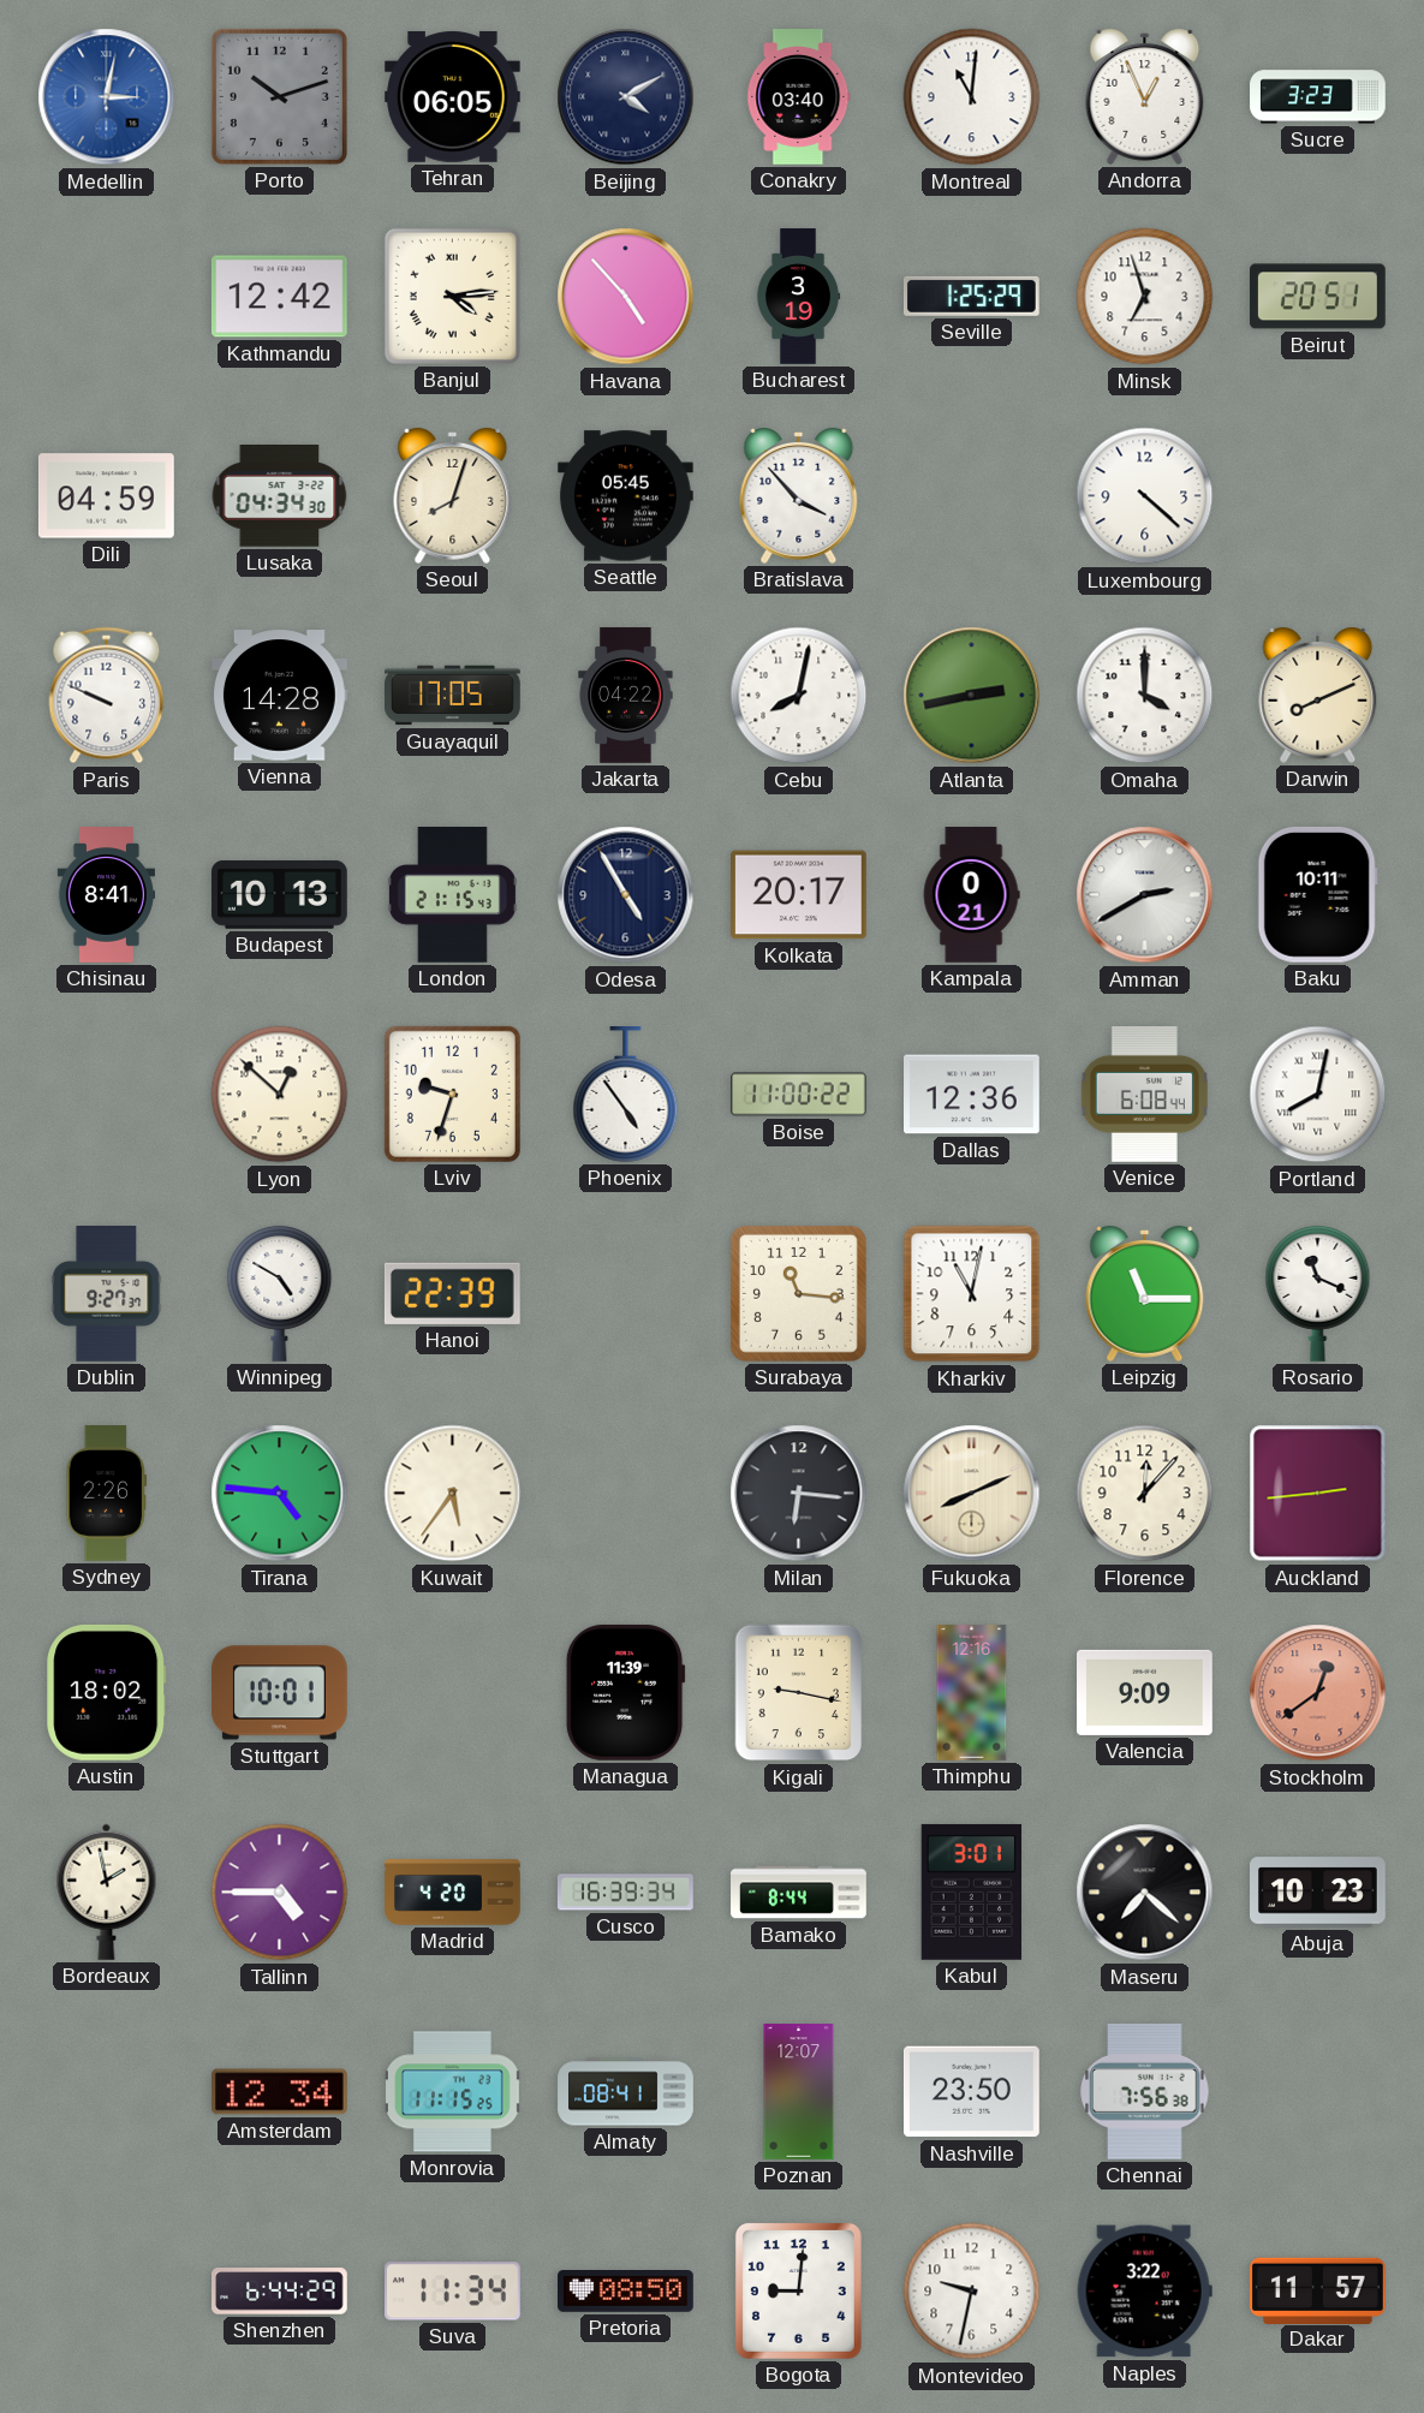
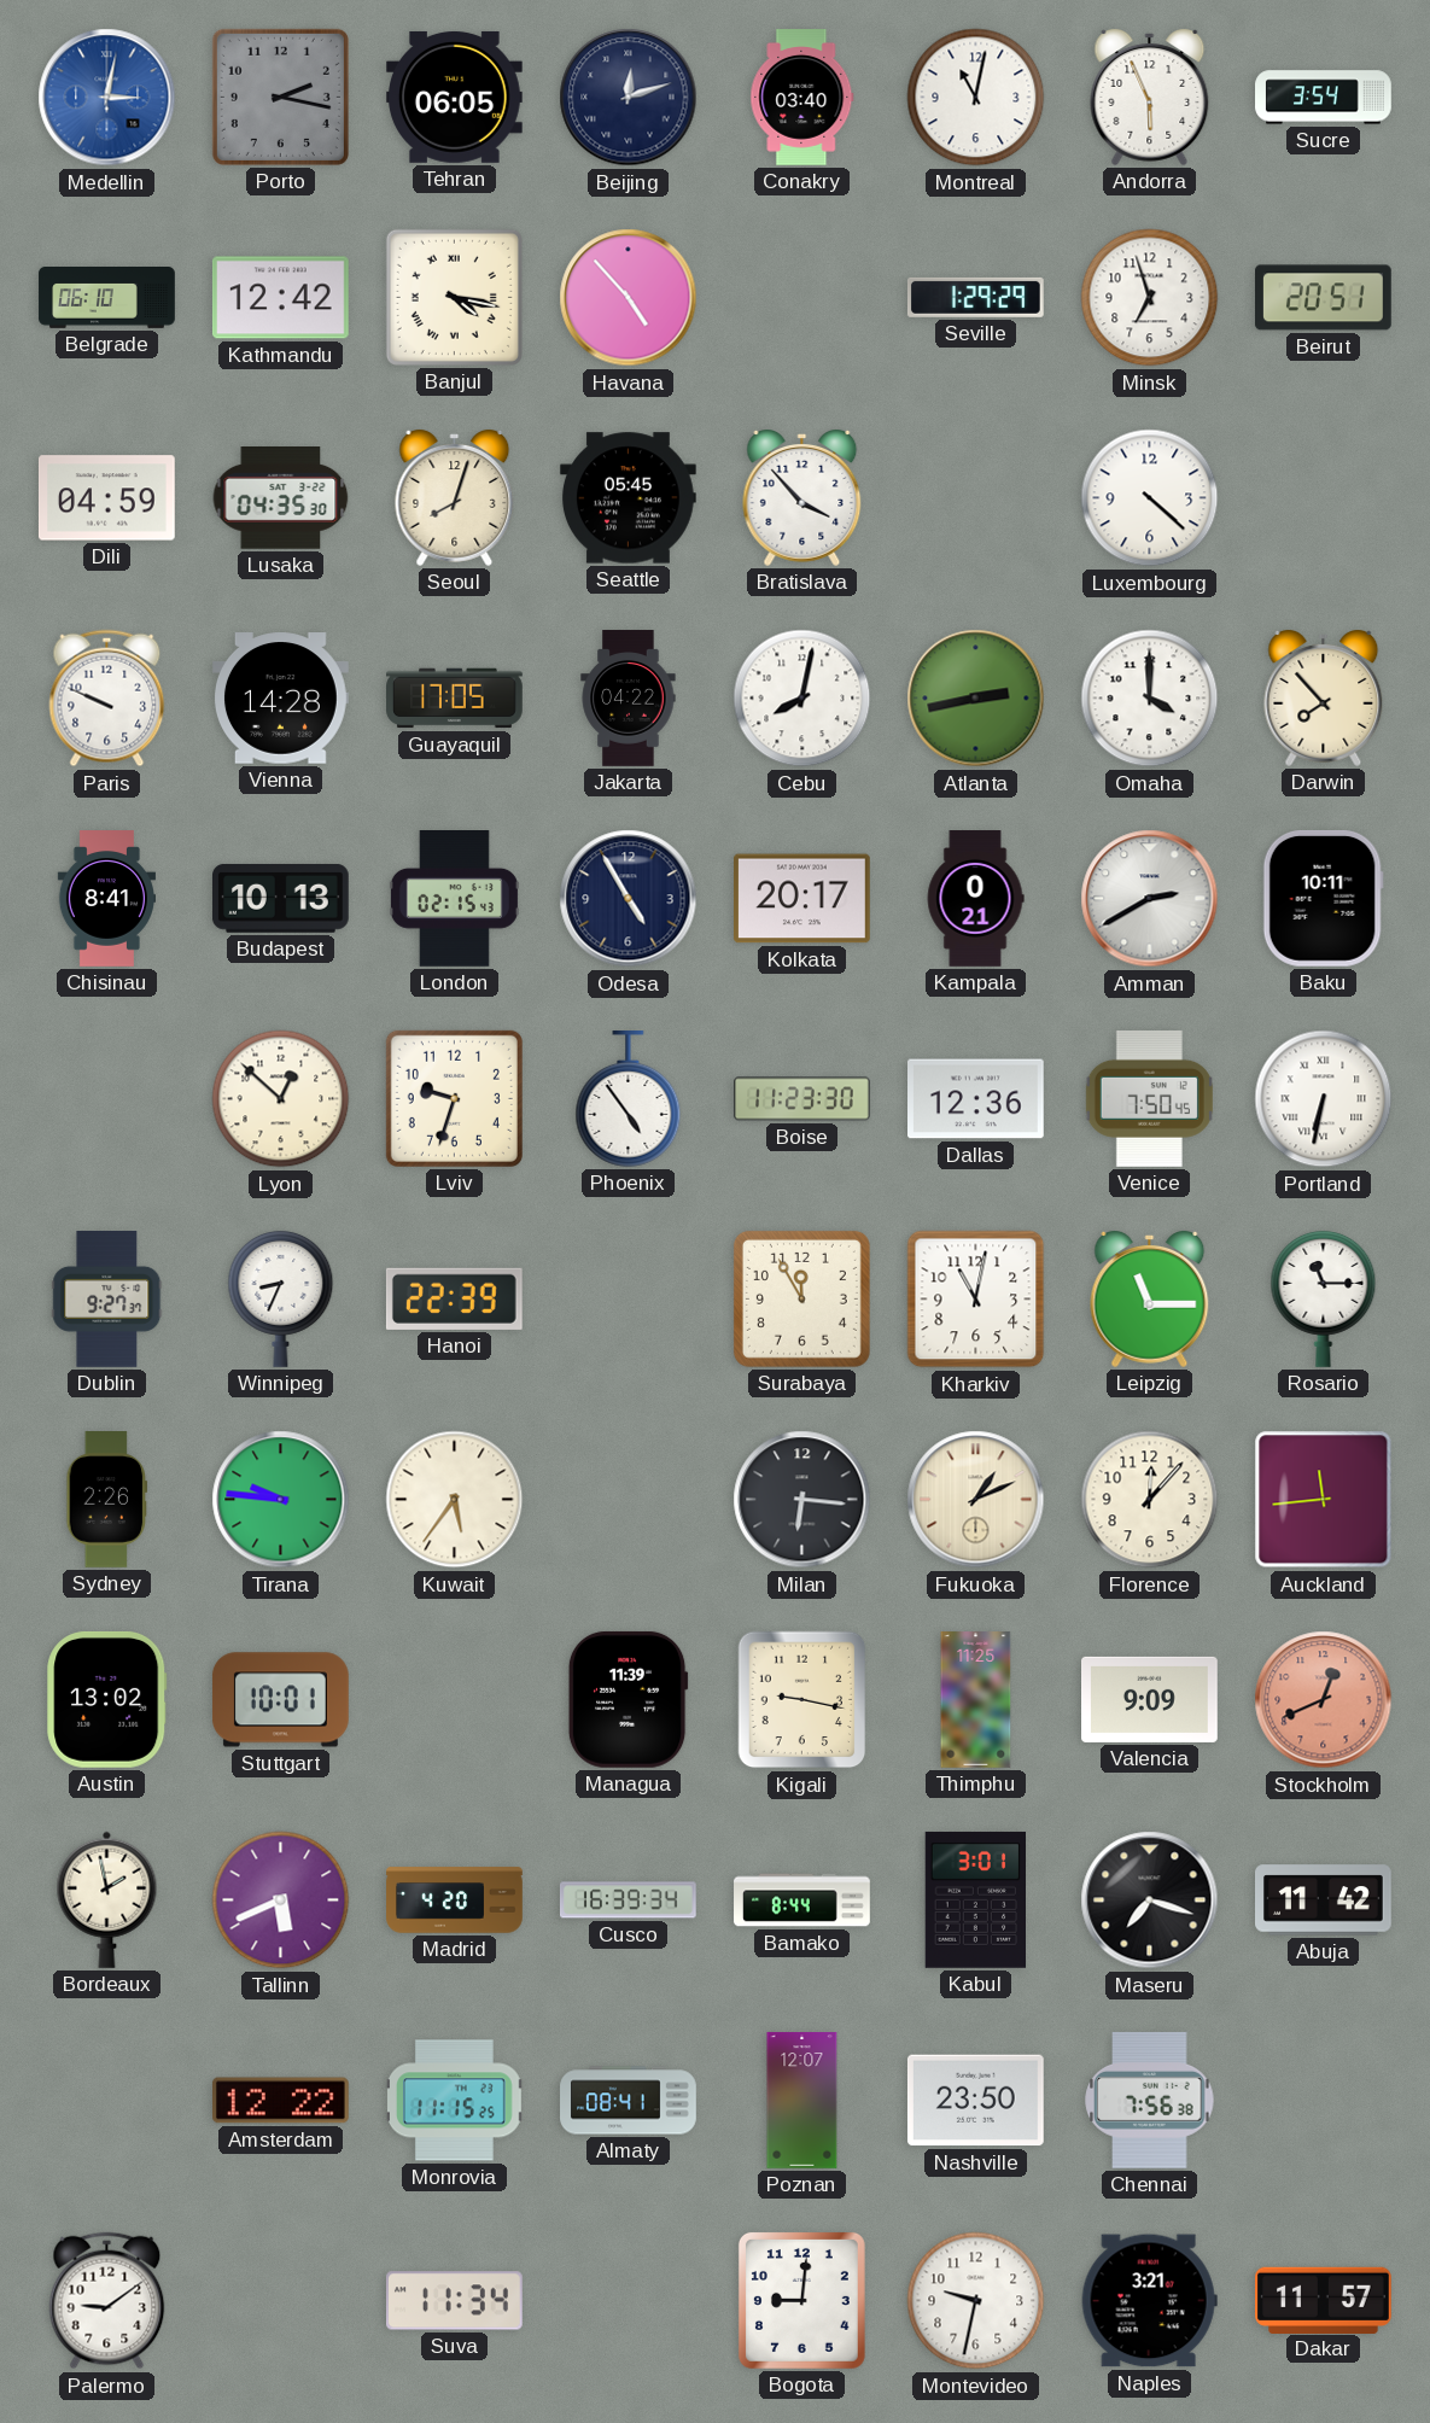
Porto: 10:12 -> 2:17 (280, 97)
Beijing: 4:10 -> 12:12 (629, 98)
Montreal: 11:01 -> 11:02 (976, 98)
Andorra: 12:56 -> 5:56 (1150, 98)
Sucre: 3:23 -> 3:54 (1324, 98)
Belgrade: none -> 06:10 (107, 298)
Banjul: 4:14 -> 4:17 (454, 297)
Bucharest: 3:19 -> none (798, 297)
Seville: 1:25 -> 1:29 (975, 297)
Lusaka: 04:34 -> 04:35 (281, 498)
Darwin: 8:11 -> 7:53 (1324, 699)
London: 21:15 -> 02:15 (454, 899)
Boise: 11:00 -> 11:23 (802, 1099)
Venice: 6:08 -> 7:50 (1149, 1098)
Portland: 8:02 -> 6:32 (1324, 1099)
Winnipeg: 4:50 -> 8:34 (281, 1298)
Surabaya: 11:16 -> 11:55 (801, 1298)
Rosario: 11:19 -> 11:15 (1324, 1298)
Tirana: 4:46 -> 9:46 (281, 1500)
Fukuoka: 8:11 -> 1:11 (976, 1500)
Auckland: 2:44 -> 11:44 (1324, 1500)
Austin: 18:02 -> 13:02 (107, 1699)
Thimphu: 12:16 -> 11:25 (976, 1700)
Stockholm: 12:39 -> 12:41 (1324, 1700)
Tallinn: 4:45 -> 5:41 (281, 1901)
Maseru: 7:22 -> 7:18 (1150, 1901)
Abuja: 10:23 -> 11:42 (1324, 1901)
Amsterdam: 12:34 -> 12:22 (281, 2101)
Palermo: none -> 9:09 (107, 2301)
Shenzhen: 6:44 -> none (280, 2292)
Pretoria: 08:50 -> none (626, 2292)
Naples: 3:22 -> 3:21 (1149, 2301)
